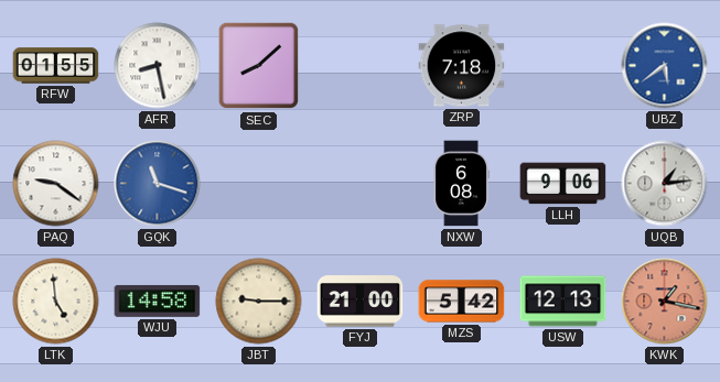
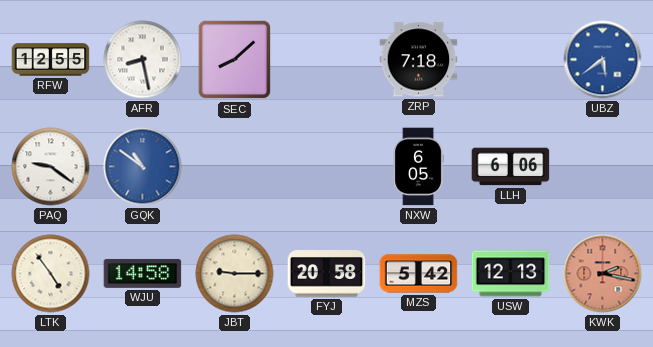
RFW: 01:55 -> 12:55 (51, 60)
GQK: 11:18 -> 10:51 (143, 167)
NXW: 6:08 -> 6:05 (418, 167)
LLH: 9:06 -> 6:06 (511, 167)
UQB: 1:14 -> none (665, 184)
LTK: 4:59 -> 4:54 (51, 274)
FYJ: 21:00 -> 20:58 (327, 274)
KWK: 1:17 -> 2:17 (603, 274)
